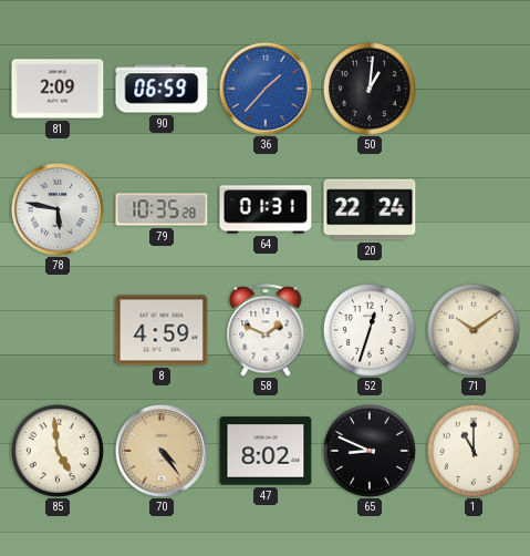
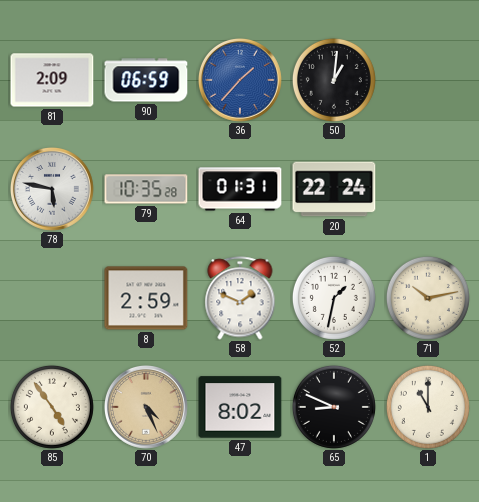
8: 4:59 -> 2:59 (146, 298)
52: 12:33 -> 1:32 (334, 298)
71: 10:09 -> 10:13 (428, 298)
85: 4:59 -> 4:54 (52, 407)
70: 4:24 -> 4:26 (147, 408)
